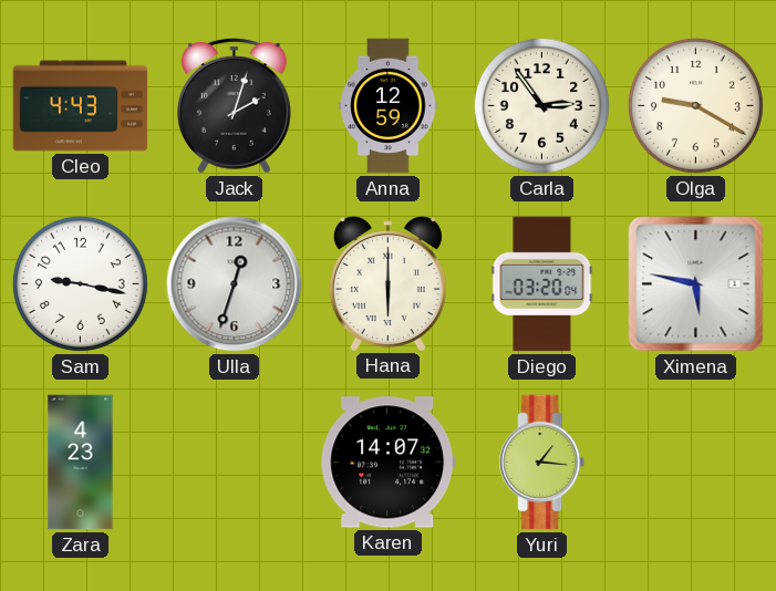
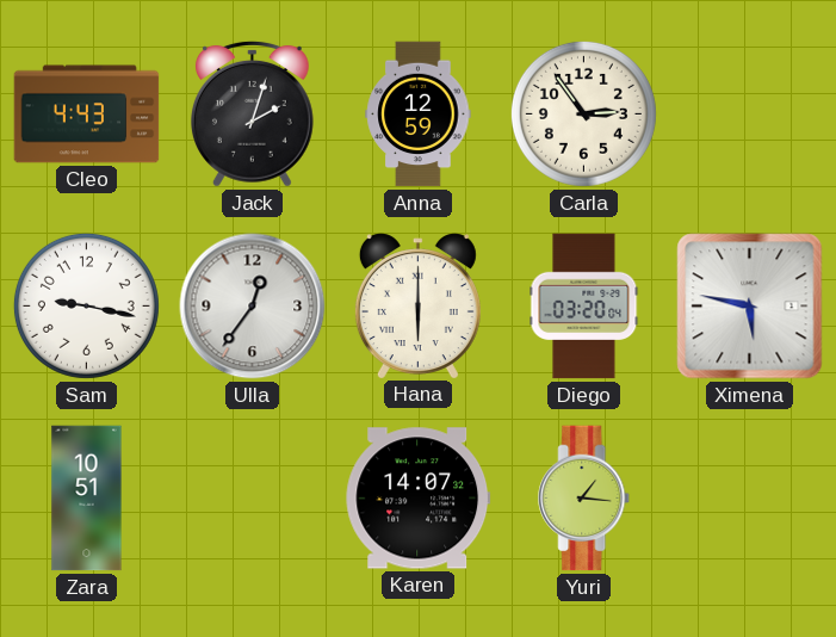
Olga: 9:20 -> none (695, 105)
Ulla: 12:33 -> 12:36 (253, 307)
Zara: 4:23 -> 10:51 (87, 499)
